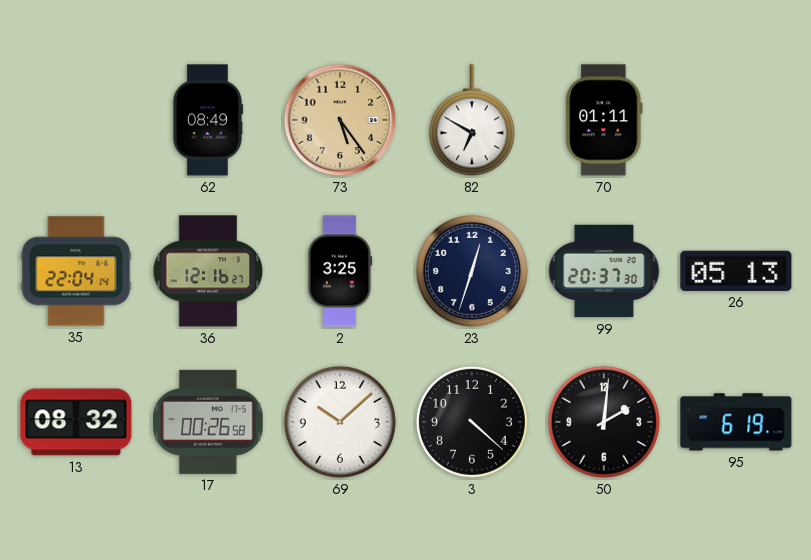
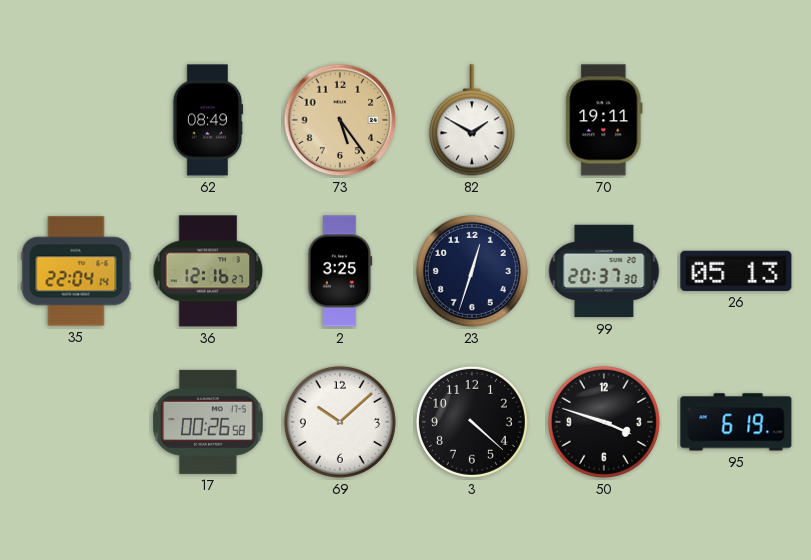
82: 6:50 -> 1:50 (472, 121)
70: 01:11 -> 19:11 (604, 120)
13: 08:32 -> none (76, 422)
50: 2:01 -> 3:48 (604, 422)
